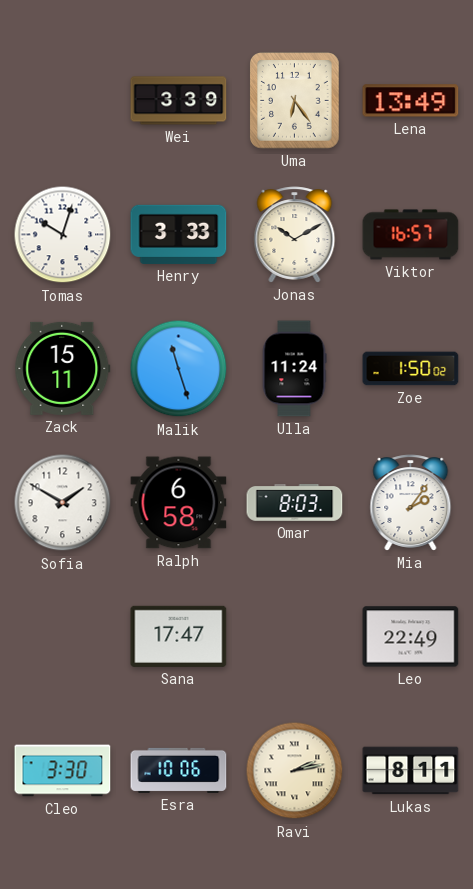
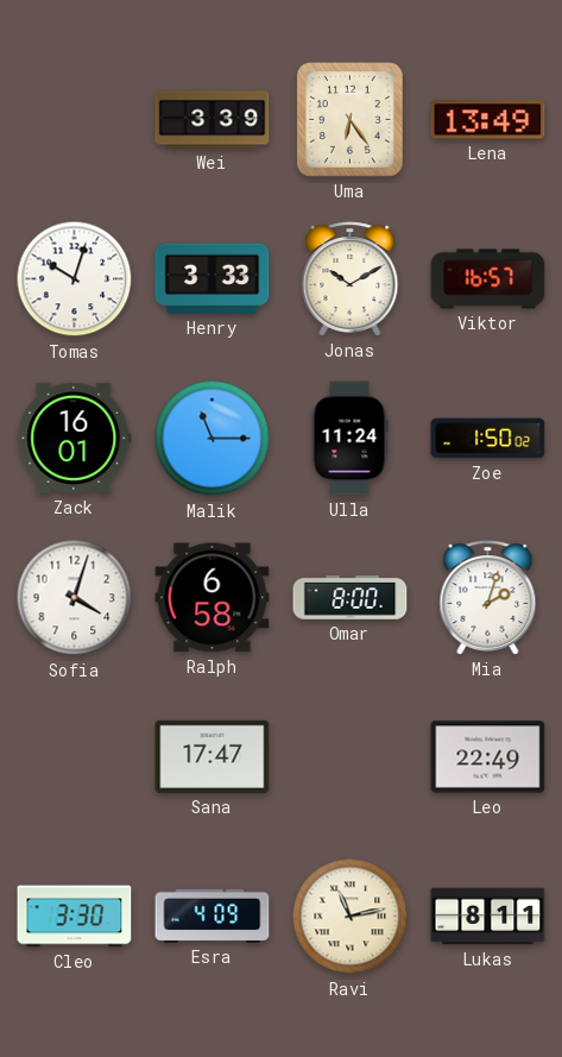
Zack: 15:11 -> 16:01 (75, 438)
Malik: 11:27 -> 11:15 (213, 439)
Sofia: 1:50 -> 4:03 (75, 598)
Omar: 8:03 -> 8:00 (351, 598)
Mia: 2:06 -> 2:03 (488, 598)
Esra: 10:06 -> 4:09 (213, 916)
Ravi: 2:13 -> 11:13 (351, 917)
